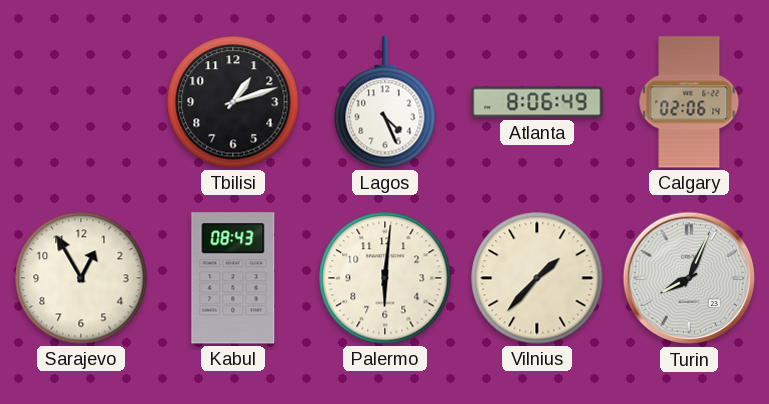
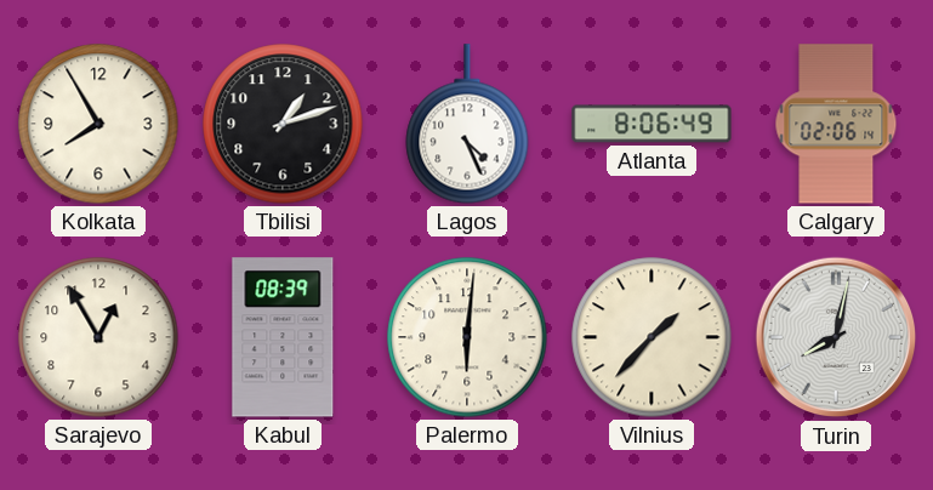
Kolkata: none -> 7:55 (98, 124)
Kabul: 08:43 -> 08:39 (283, 337)
Turin: 8:04 -> 8:02 (836, 337)
